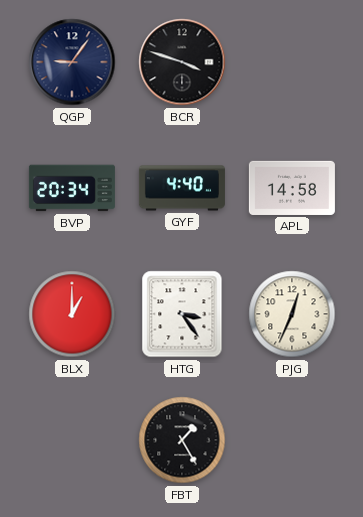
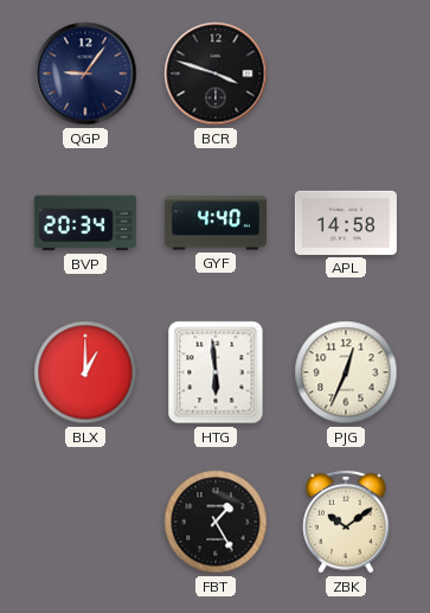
HTG: 3:24 -> 5:59 (216, 372)
ZBK: none -> 10:09 (346, 522)
